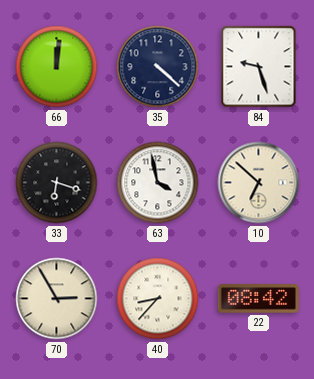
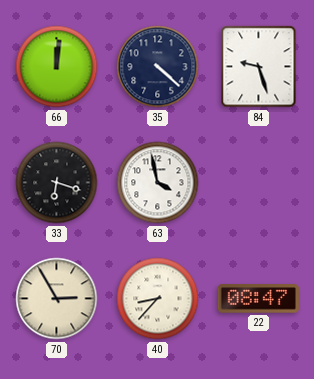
10: 6:52 -> none (259, 183)
22: 08:42 -> 08:47 (258, 299)
